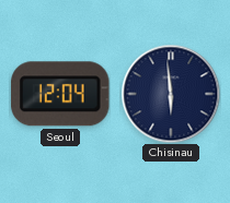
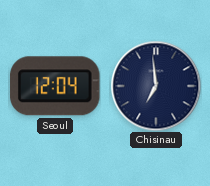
Chisinau: 5:59 -> 6:59 (156, 86)
